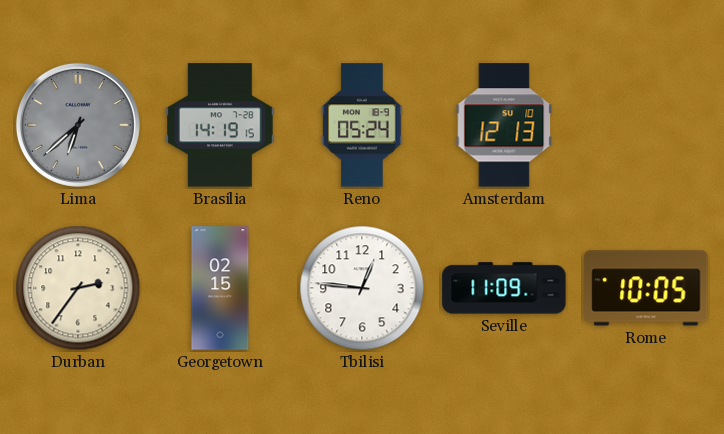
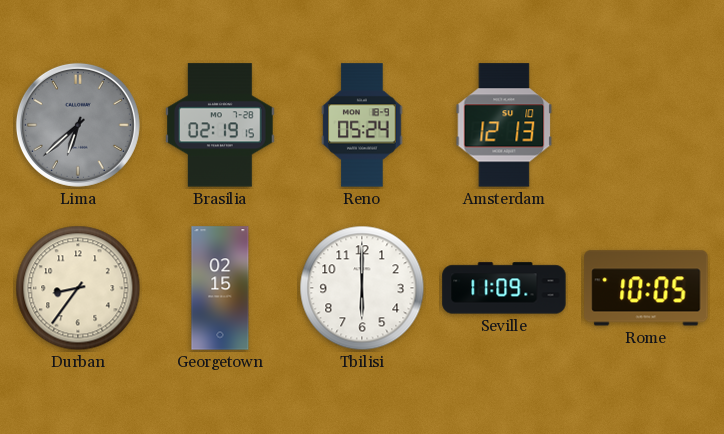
Brasilia: 14:19 -> 02:19 (220, 125)
Durban: 2:36 -> 8:36 (78, 288)
Tbilisi: 12:46 -> 6:00 (362, 288)
